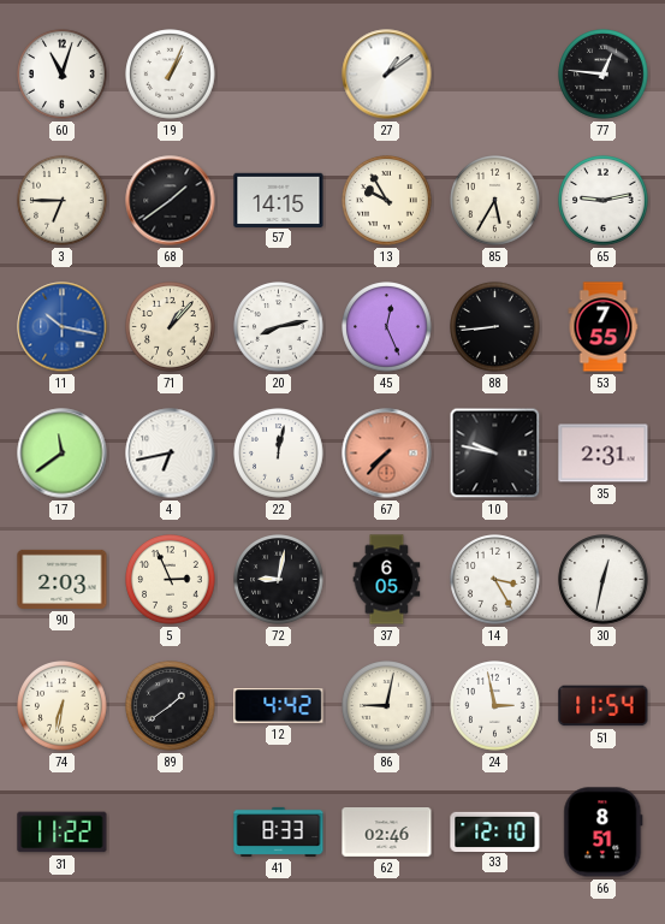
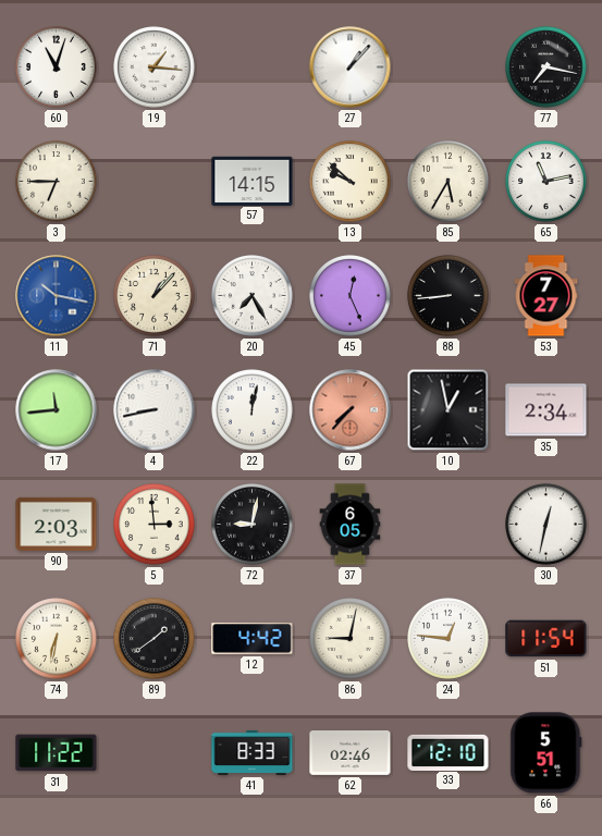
19: 1:04 -> 1:16 (155, 67)
27: 1:09 -> 1:07 (351, 67)
77: 12:46 -> 7:17 (546, 67)
68: 1:39 -> none (171, 201)
13: 9:55 -> 9:52 (351, 182)
65: 9:13 -> 11:13 (546, 182)
20: 8:13 -> 7:25 (253, 296)
53: 7:55 -> 7:27 (546, 296)
17: 11:39 -> 11:44 (57, 410)
4: 6:43 -> 8:43 (155, 410)
10: 9:47 -> 12:58 (449, 410)
35: 2:31 -> 2:34 (546, 410)
5: 2:56 -> 2:59 (155, 525)
14: 3:25 -> none (495, 580)
24: 2:58 -> 12:46 (449, 639)
66: 8:51 -> 5:51 (546, 753)
